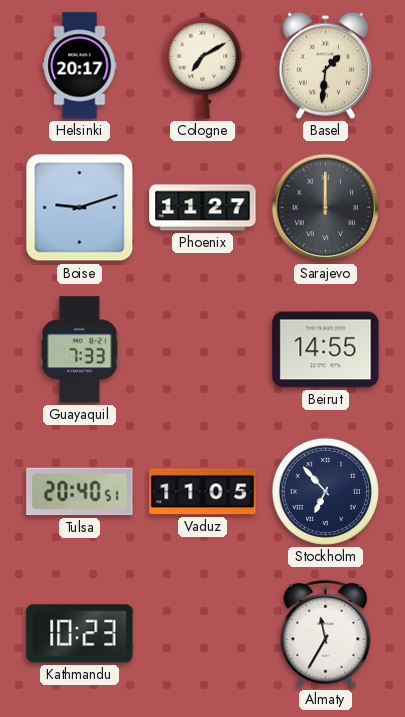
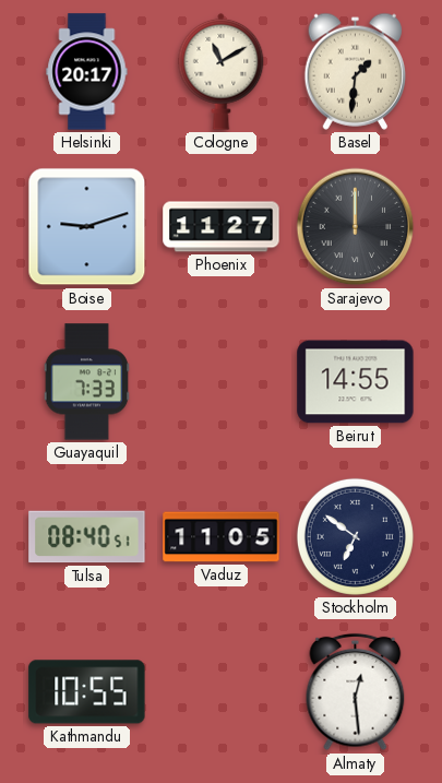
Cologne: 7:10 -> 11:10 (222, 71)
Tulsa: 20:40 -> 08:40 (87, 537)
Stockholm: 6:53 -> 6:51 (355, 536)
Kathmandu: 10:23 -> 10:55 (87, 692)
Almaty: 11:35 -> 12:29 (356, 692)
